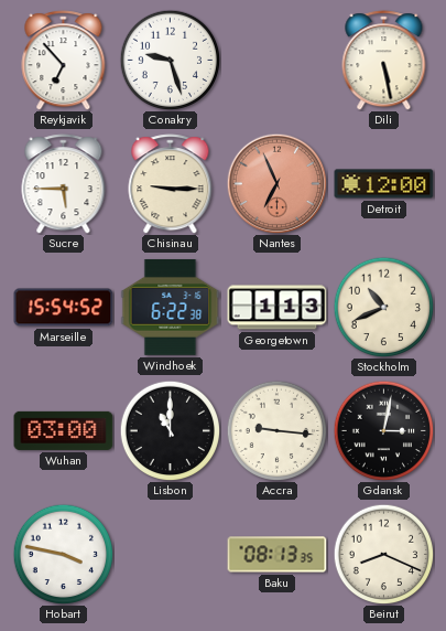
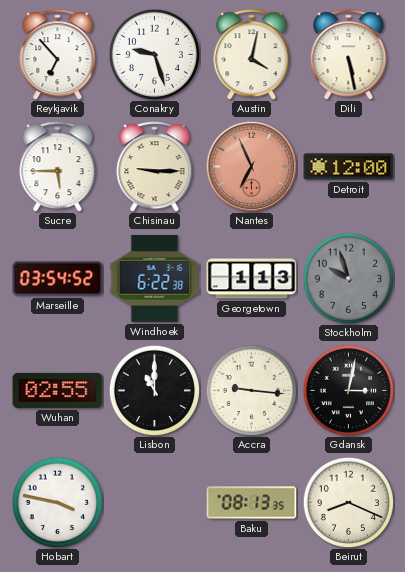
Austin: none -> 4:02 (252, 55)
Marseille: 15:54 -> 03:54 (58, 279)
Stockholm: 10:41 -> 9:57 (348, 278)
Stockholm dial: cream -> grey (348, 278)
Wuhan: 03:00 -> 02:55 (58, 390)
